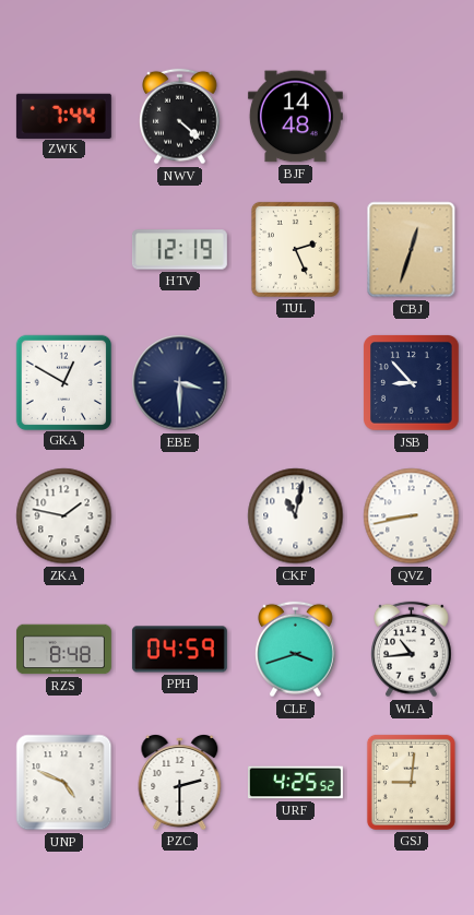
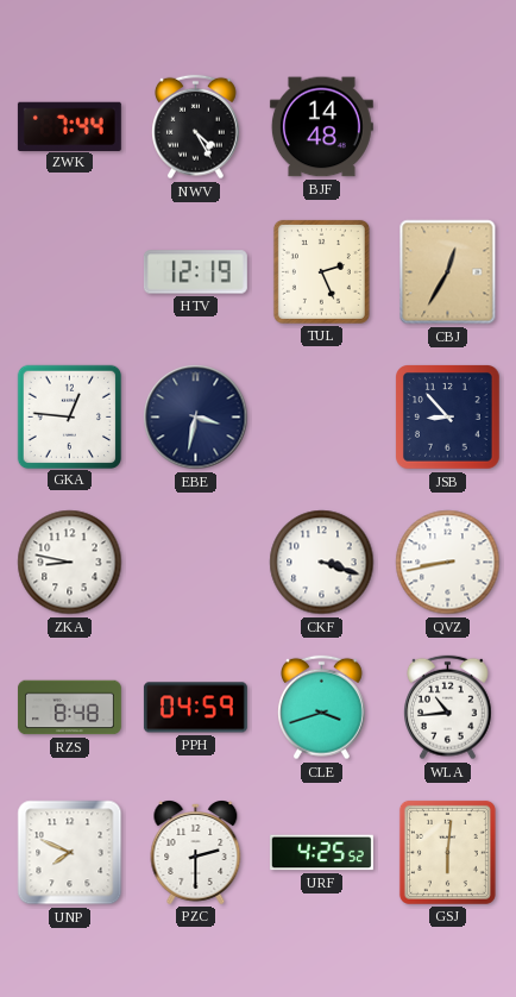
NWV: 4:22 -> 4:25 (196, 127)
CBJ: 12:33 -> 12:35 (448, 272)
GKA: 12:50 -> 12:46 (69, 416)
EBE: 3:30 -> 3:32 (196, 418)
ZKA: 1:47 -> 8:47 (70, 563)
CKF: 11:02 -> 3:18 (322, 563)
UNP: 4:49 -> 7:49 (70, 853)
GSJ: 9:01 -> 6:01 (447, 852)
